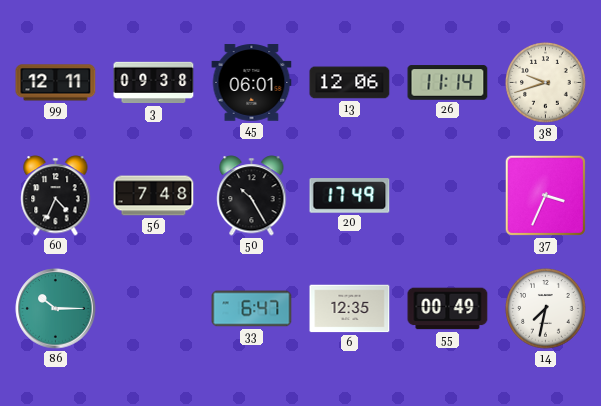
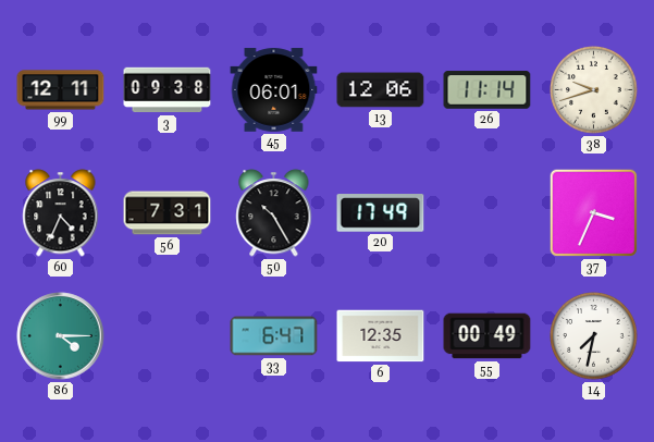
56: 7:48 -> 7:31 (168, 213)
86: 10:15 -> 4:15 (61, 336)
